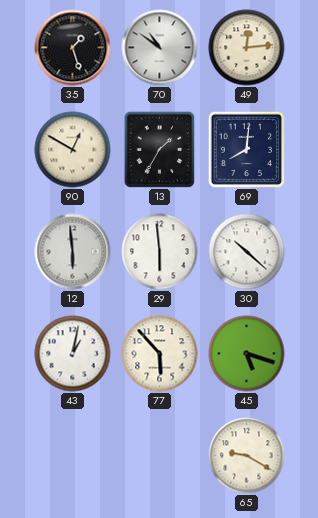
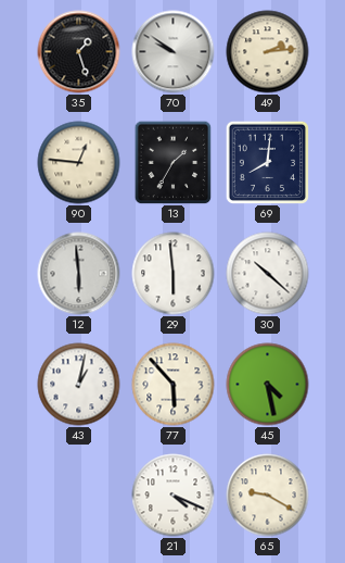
70: 10:51 -> 9:51 (174, 52)
49: 12:14 -> 2:14 (268, 52)
90: 12:50 -> 12:46 (79, 163)
45: 5:18 -> 4:28 (268, 385)
21: none -> 4:19 (174, 496)
